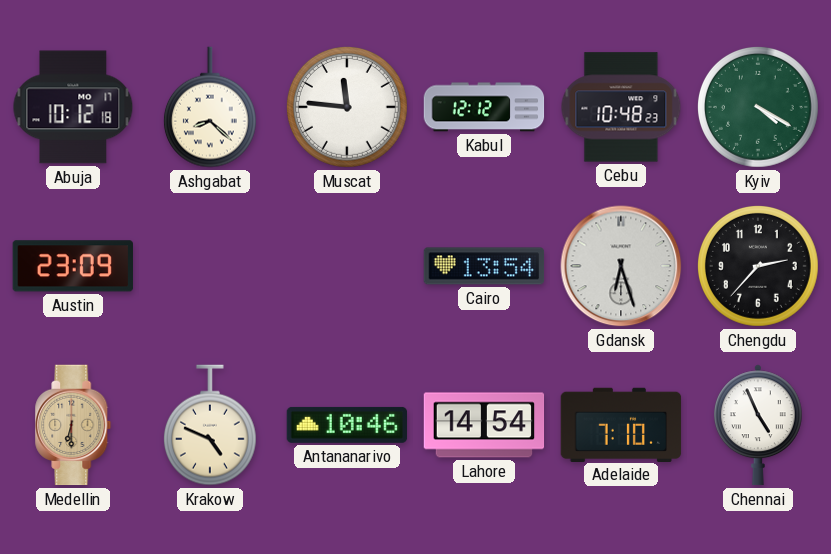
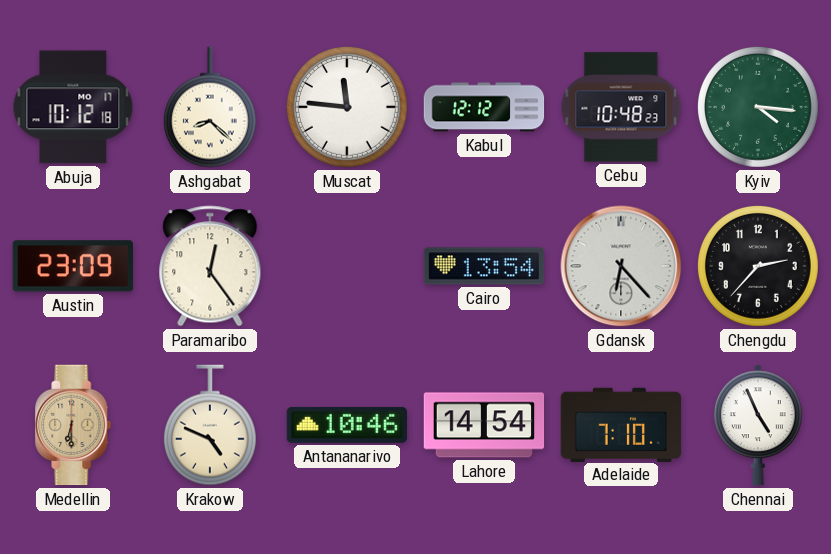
Kyiv: 4:20 -> 4:16 (758, 107)
Paramaribo: none -> 12:24 (210, 266)
Gdansk: 6:27 -> 6:23 (621, 266)
